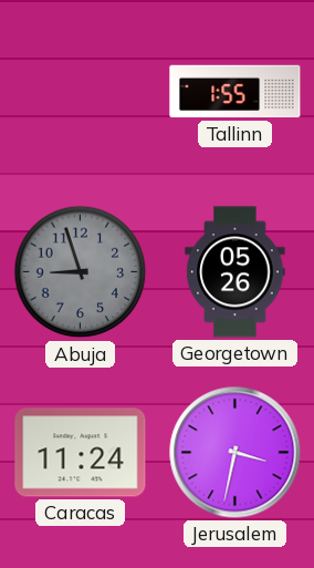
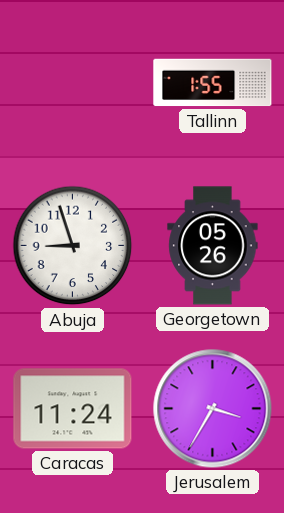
Abuja dial: grey -> white (73, 246)
Jerusalem: 3:32 -> 3:35 (213, 409)
